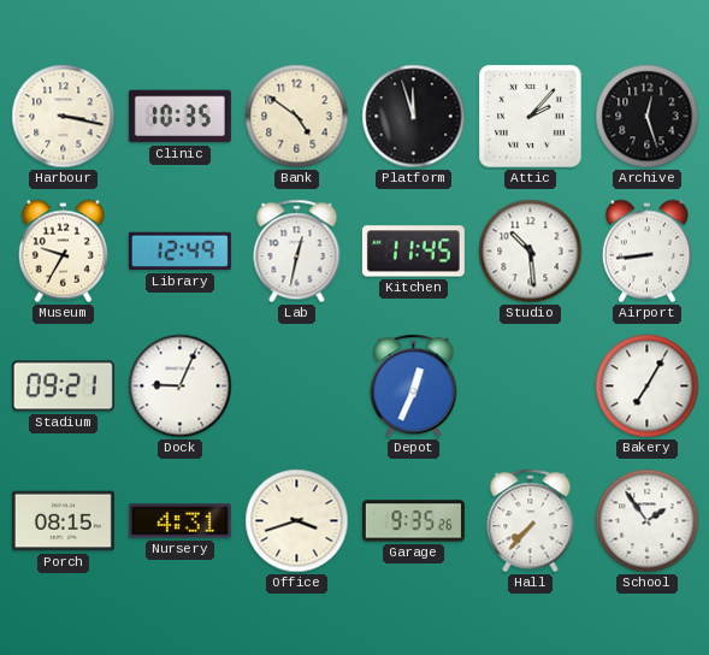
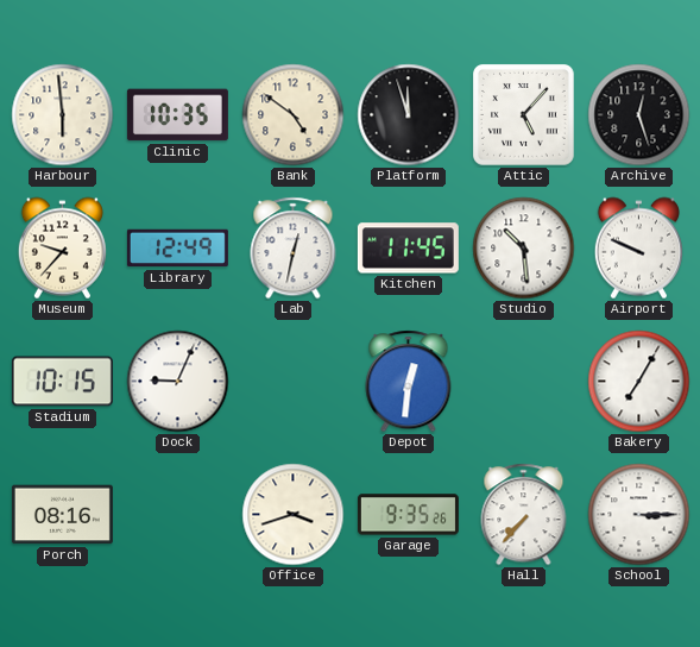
Harbour: 3:17 -> 5:59 (63, 115)
Attic: 2:07 -> 5:07 (524, 115)
Museum: 9:35 -> 9:37 (62, 249)
Airport: 8:44 -> 9:49 (638, 249)
Stadium: 09:21 -> 10:15 (62, 382)
Depot: 12:34 -> 12:31 (409, 382)
Porch: 08:15 -> 08:16 (62, 515)
Nursery: 4:31 -> none (179, 521)
School: 1:54 -> 3:15 (639, 515)
